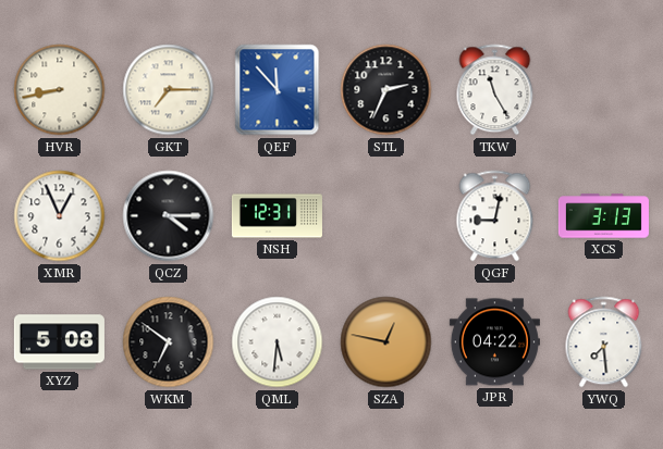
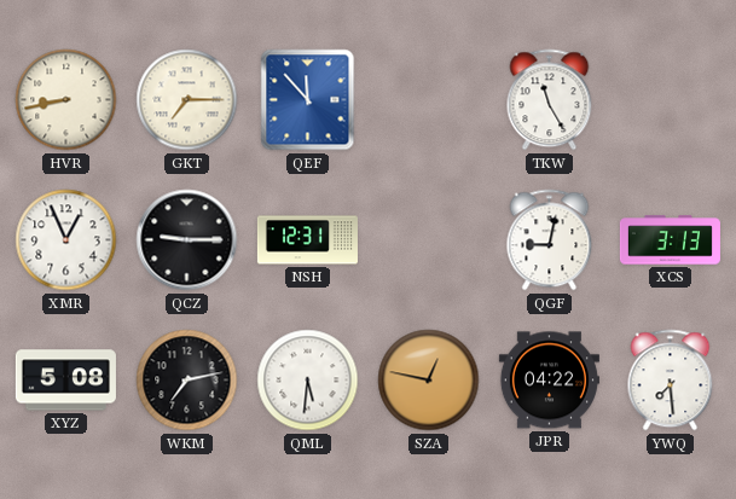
STL: 2:34 -> none (386, 90)
QCZ: 4:15 -> 9:15 (187, 240)
WKM: 6:51 -> 7:13 (187, 381)
